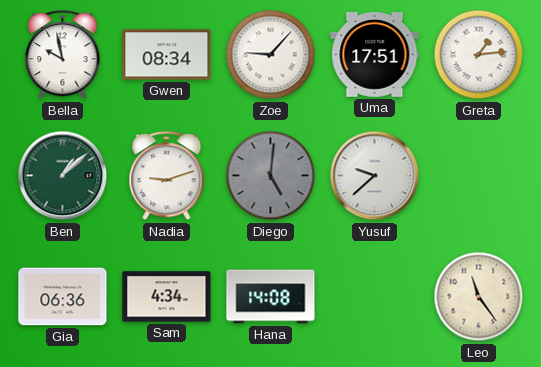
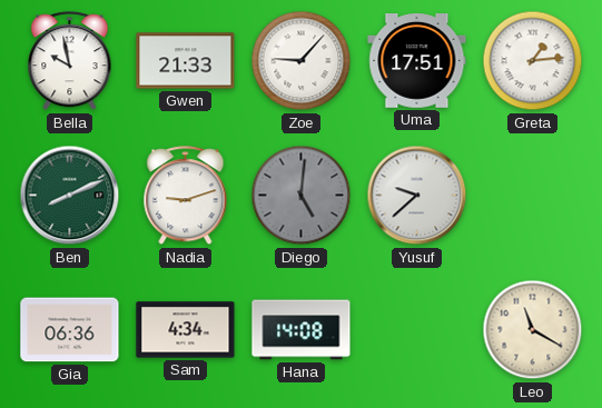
Gwen: 08:34 -> 21:33 (186, 61)
Ben: 1:08 -> 8:11 (70, 196)
Leo: 11:24 -> 11:20 (533, 330)
